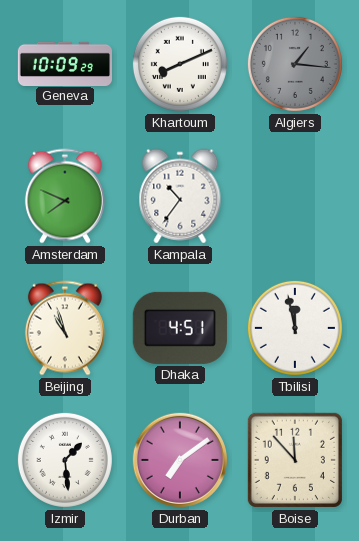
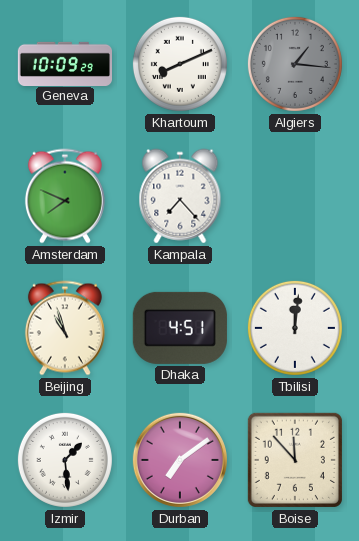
Kampala: 10:36 -> 7:23 (180, 196)
Tbilisi: 11:58 -> 12:01 (295, 328)
